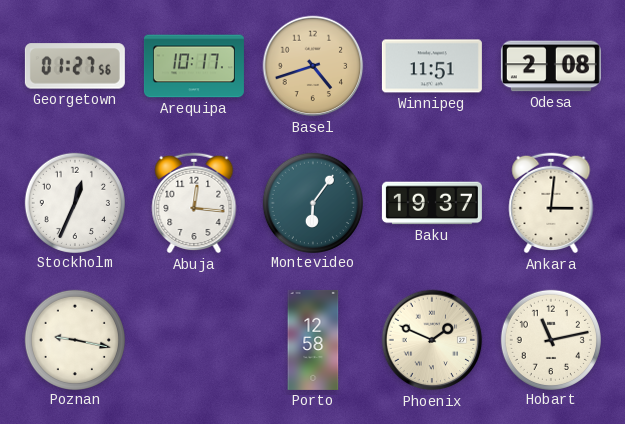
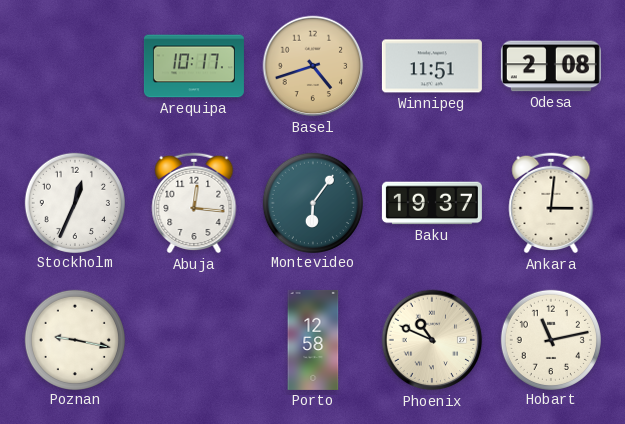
Georgetown: 01:27 -> none (75, 66)
Phoenix: 1:49 -> 10:49 (432, 340)
